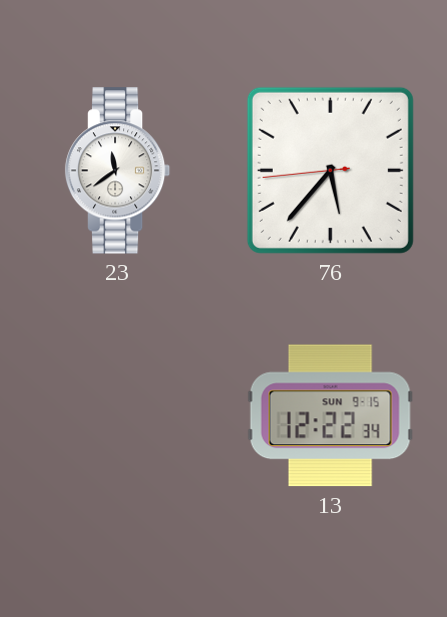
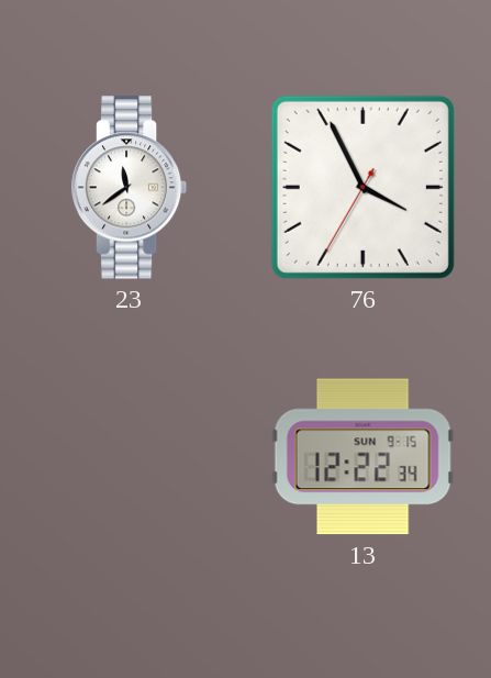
76: 5:36 -> 3:55 (362, 187)
